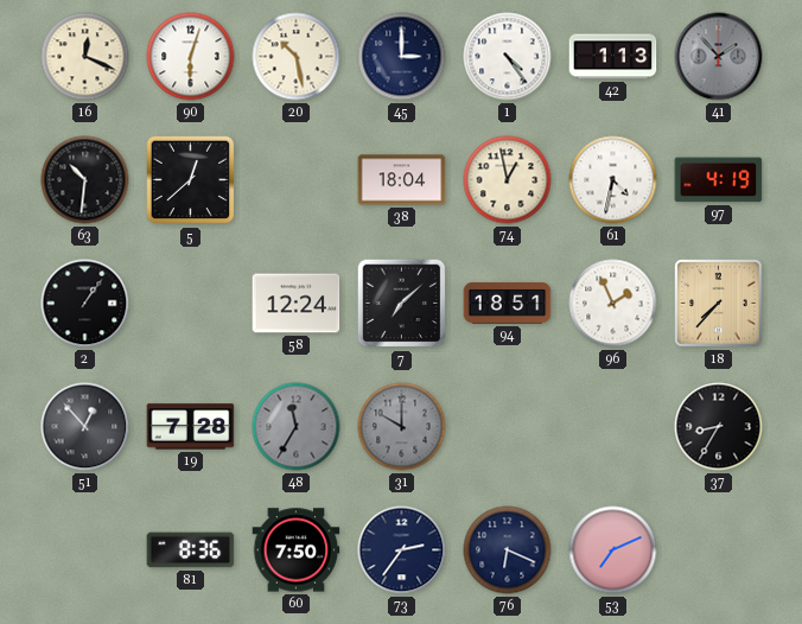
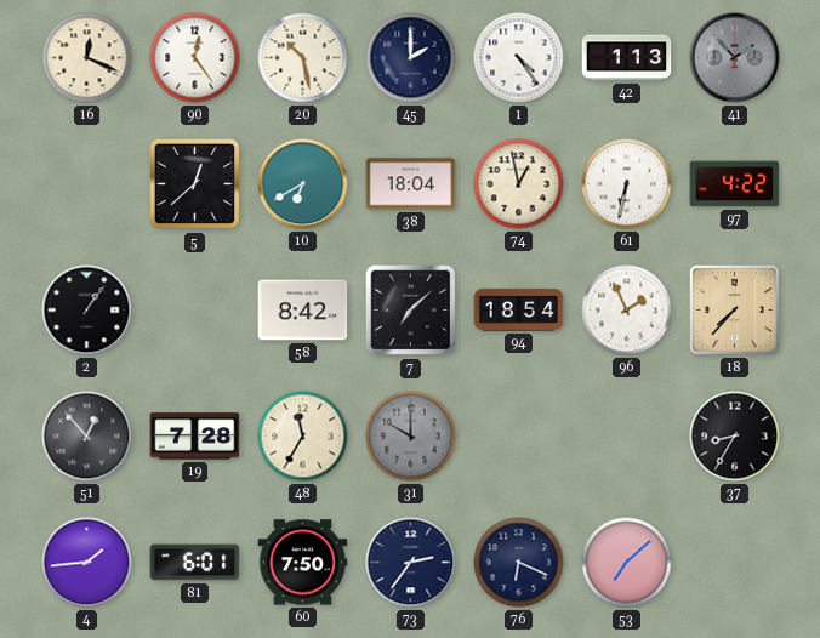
90: 6:03 -> 12:24 (195, 58)
45: 3:00 -> 2:00 (411, 58)
63: 10:31 -> none (85, 180)
10: none -> 6:40 (303, 184)
61: 4:32 -> 6:32 (627, 184)
97: 4:19 -> 4:22 (735, 184)
58: 12:24 -> 8:42 (303, 311)
94: 18:51 -> 18:54 (519, 311)
48 dial: grey -> cream (303, 437)
4: none -> 1:44 (87, 563)
81: 8:36 -> 6:01 (195, 563)
53: 7:11 -> 7:08 (627, 563)
